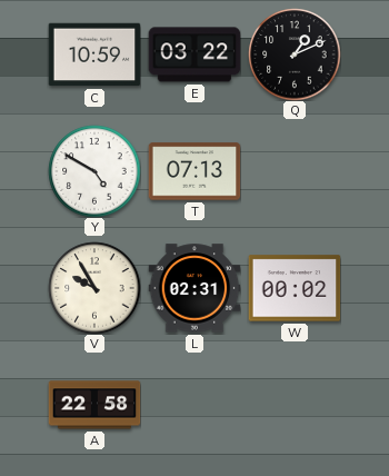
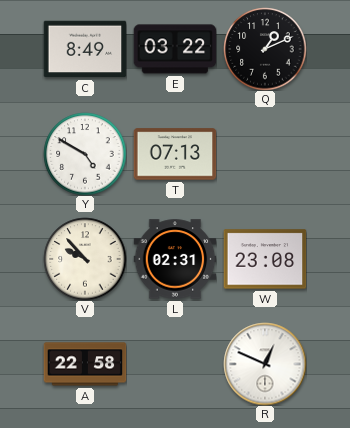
C: 10:59 -> 8:49 (85, 49)
V: 9:55 -> 9:53 (85, 259)
W: 00:02 -> 23:08 (265, 259)
R: none -> 12:49 (265, 364)
